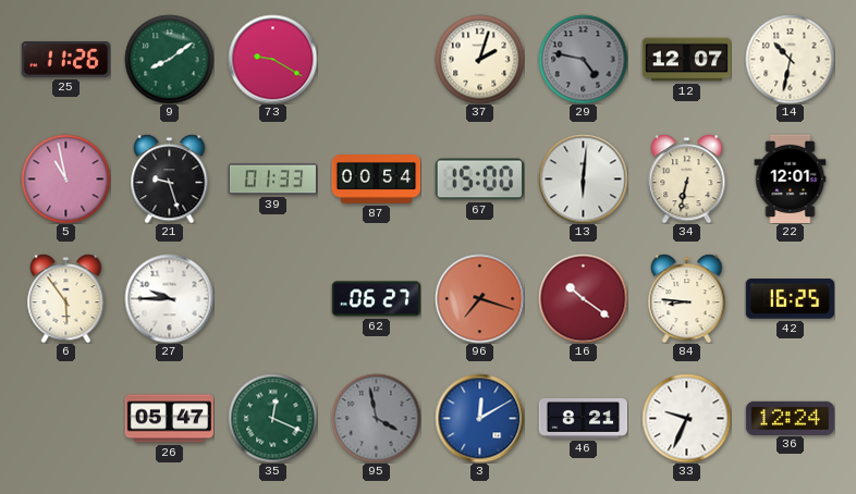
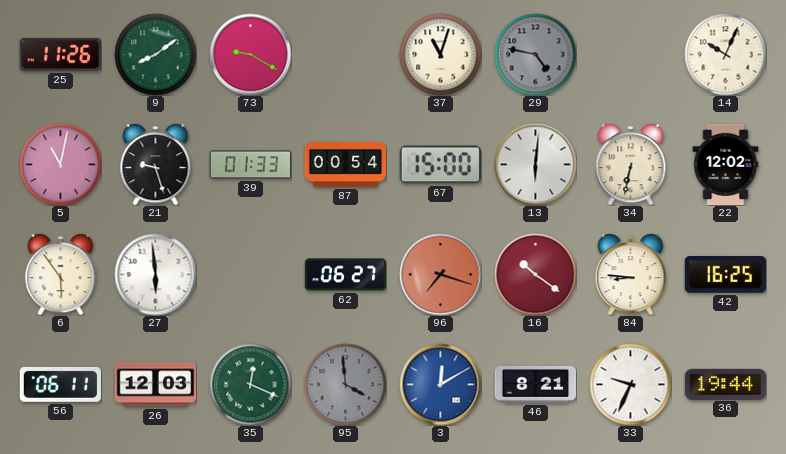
37: 2:03 -> 11:03 (440, 54)
12: 12:07 -> none (686, 60)
14: 10:32 -> 10:04 (725, 54)
5: 10:58 -> 11:02 (60, 164)
22: 12:01 -> 12:02 (726, 164)
27: 9:45 -> 5:59 (155, 274)
56: none -> 06:11 (60, 384)
26: 05:47 -> 12:03 (155, 385)
95: 3:58 -> 3:59 (345, 384)
36: 12:24 -> 19:44 (725, 384)
